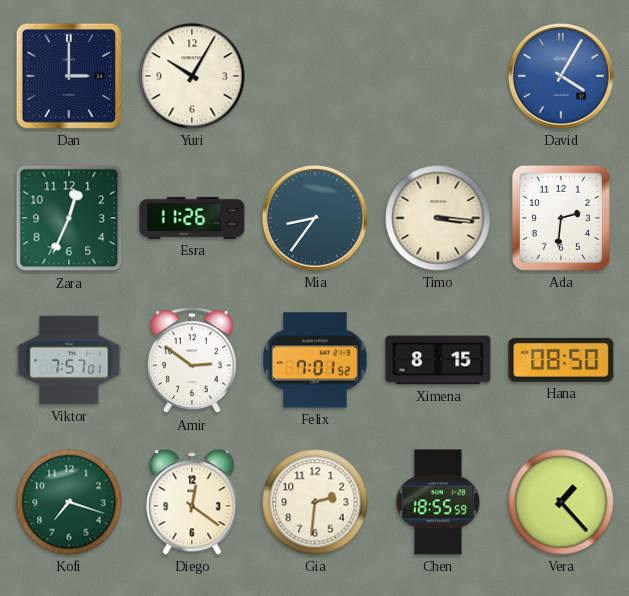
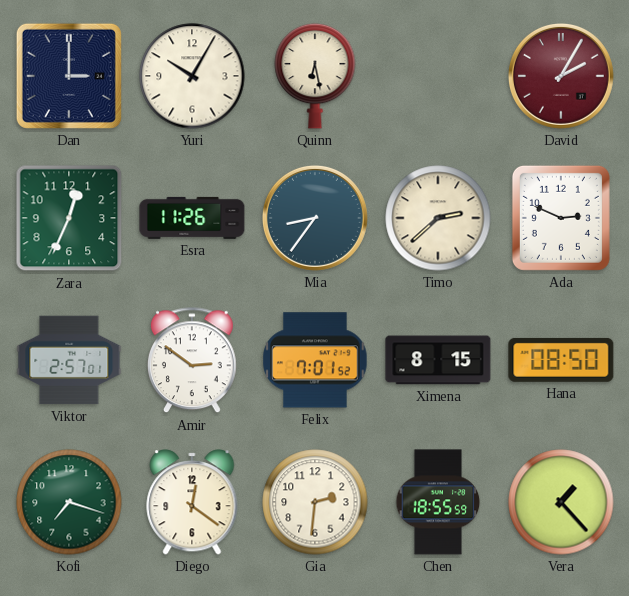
Quinn: none -> 6:28 (315, 76)
David: 4:05 -> 2:05 (561, 76)
David dial: blue -> burgundy (561, 76)
Timo: 3:16 -> 2:38 (438, 218)
Ada: 2:31 -> 2:49 (561, 218)
Viktor: 7:57 -> 2:57 (69, 360)
